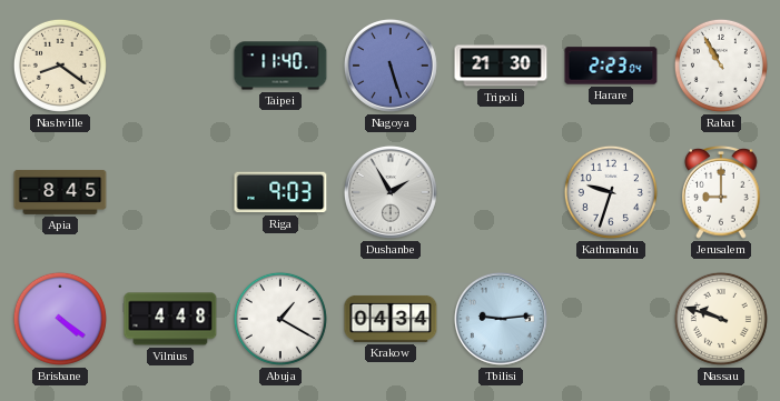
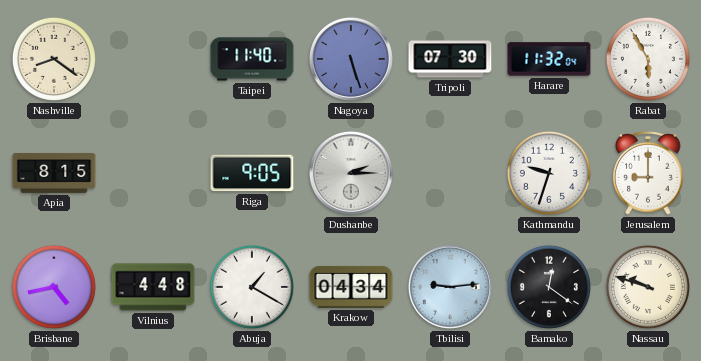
Tripoli: 21:30 -> 07:30 (450, 59)
Harare: 2:23 -> 11:32 (549, 59)
Rabat: 10:55 -> 5:55 (648, 59)
Apia: 8:45 -> 8:15 (54, 173)
Riga: 9:03 -> 9:05 (252, 173)
Dushanbe: 1:55 -> 2:15 (351, 173)
Brisbane: 4:21 -> 4:43 (54, 287)
Bamako: none -> 12:21 (549, 287)
